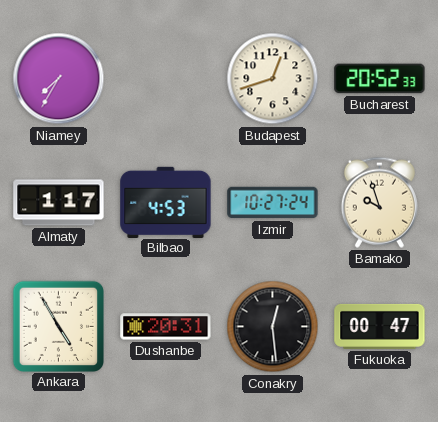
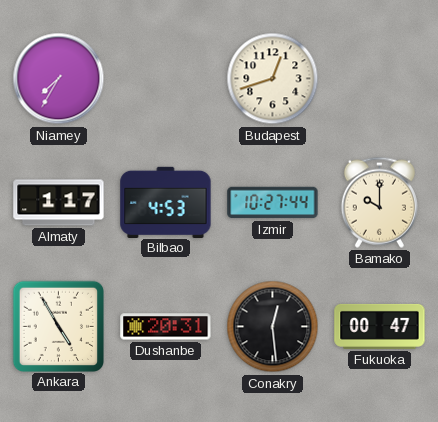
Bucharest: 20:52 -> none (380, 79)
Izmir: 10:27:24 -> 10:27:44 (273, 203)
Bamako: 9:57 -> 10:00 (379, 202)
